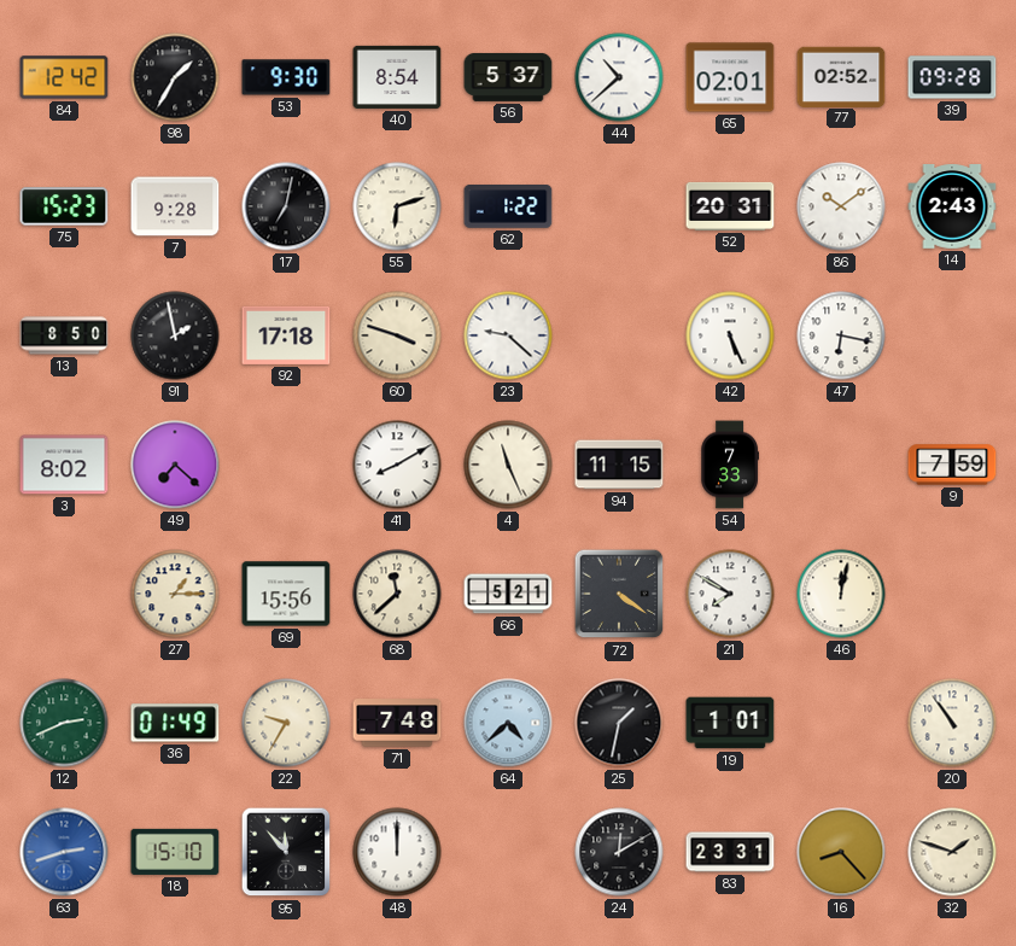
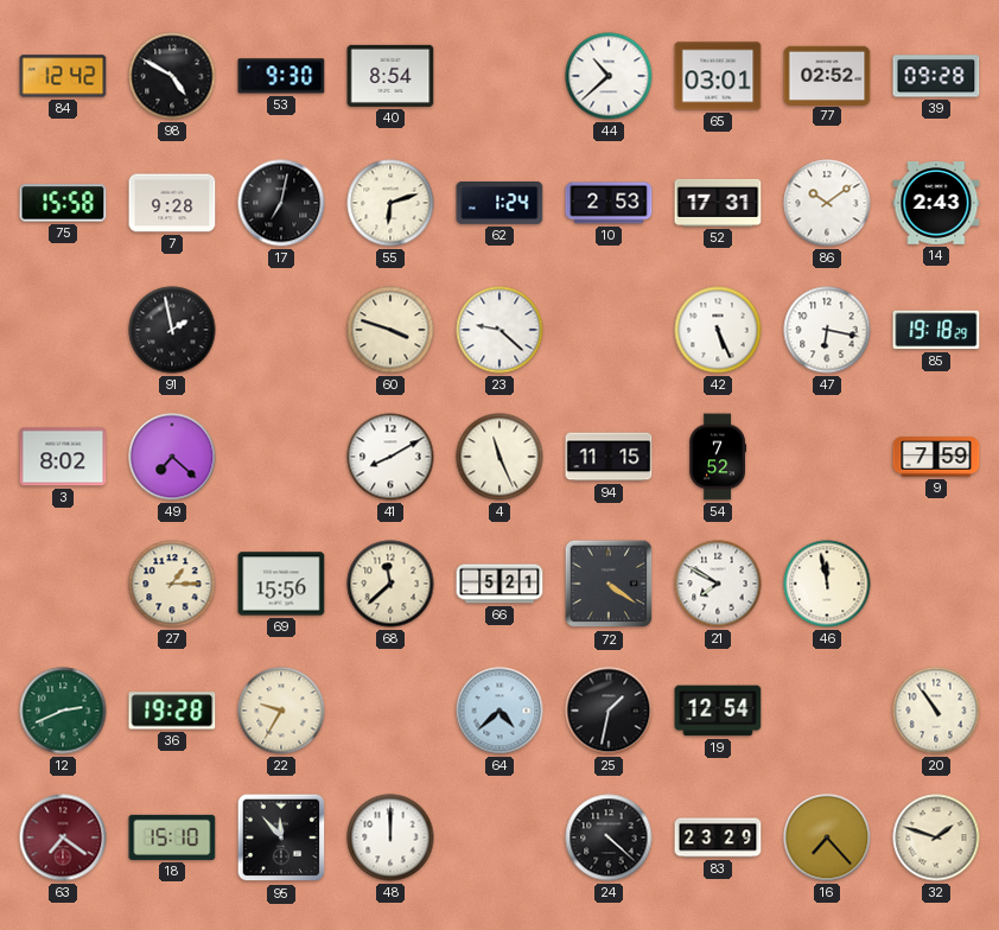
98: 1:35 -> 4:50 (172, 76)
56: 5:37 -> none (508, 77)
65: 02:01 -> 03:01 (718, 76)
75: 15:23 -> 15:58 (63, 203)
62: 1:22 -> 1:24 (499, 204)
10: none -> 2:53 (609, 203)
52: 20:31 -> 17:31 (718, 203)
13: 8:50 -> none (64, 335)
92: 17:18 -> none (286, 335)
85: none -> 19:18 (936, 330)
54: 7:33 -> 7:52 (717, 457)
46: 12:02 -> 11:58 (827, 584)
36: 01:49 -> 19:28 (172, 711)
71: 7:48 -> none (397, 723)
19: 1:01 -> 12:54 (718, 711)
63: 2:42 -> 7:21 (63, 837)
63 dial: blue -> burgundy (63, 837)
24: 12:10 -> 4:22 (609, 837)
83: 23:31 -> 23:29 (718, 837)
16: 8:23 -> 7:23 (827, 837)
